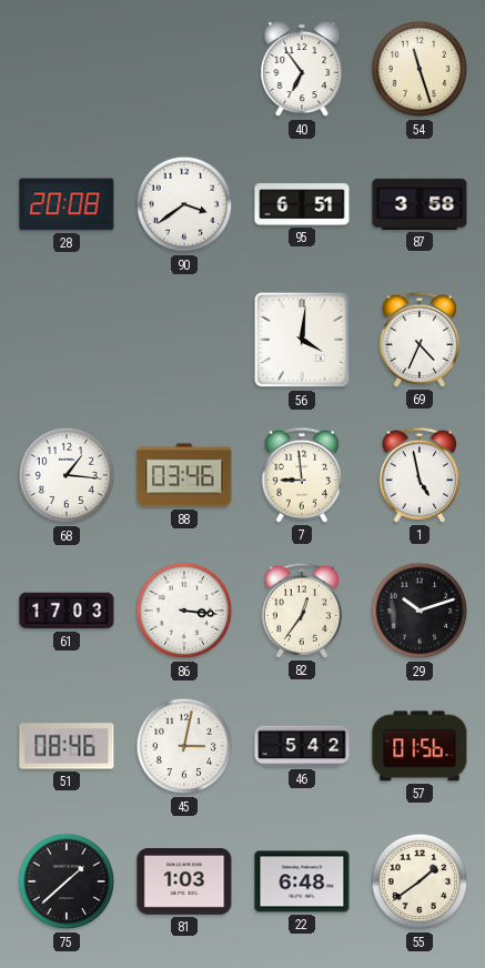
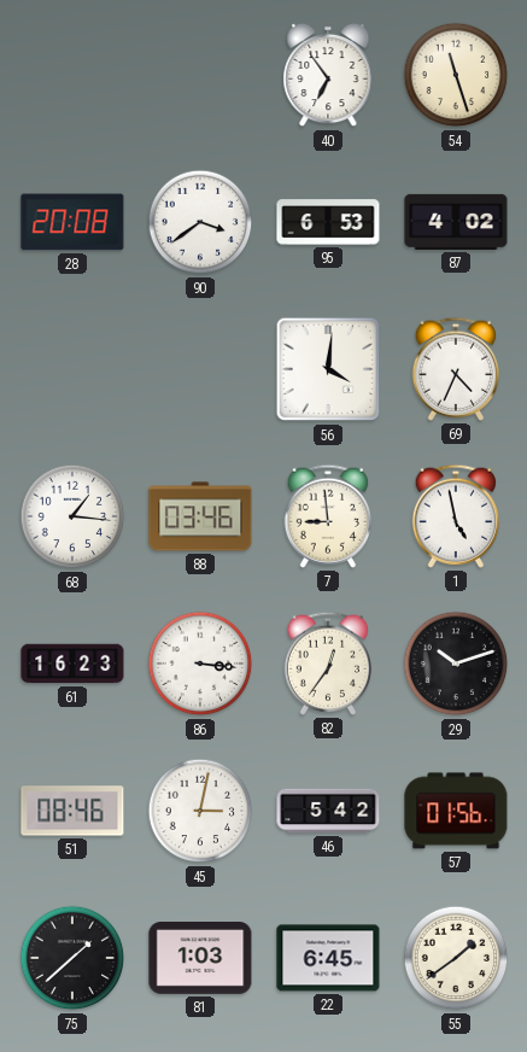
95: 6:51 -> 6:53 (328, 222)
87: 3:58 -> 4:02 (456, 222)
61: 17:03 -> 16:23 (72, 664)
22: 6:48 -> 6:45 (328, 958)
